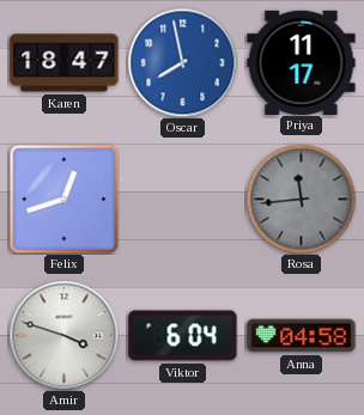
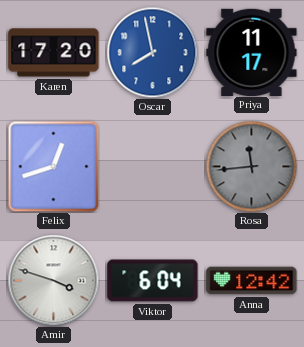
Karen: 18:47 -> 17:20 (54, 53)
Anna: 04:58 -> 12:42 (252, 281)
